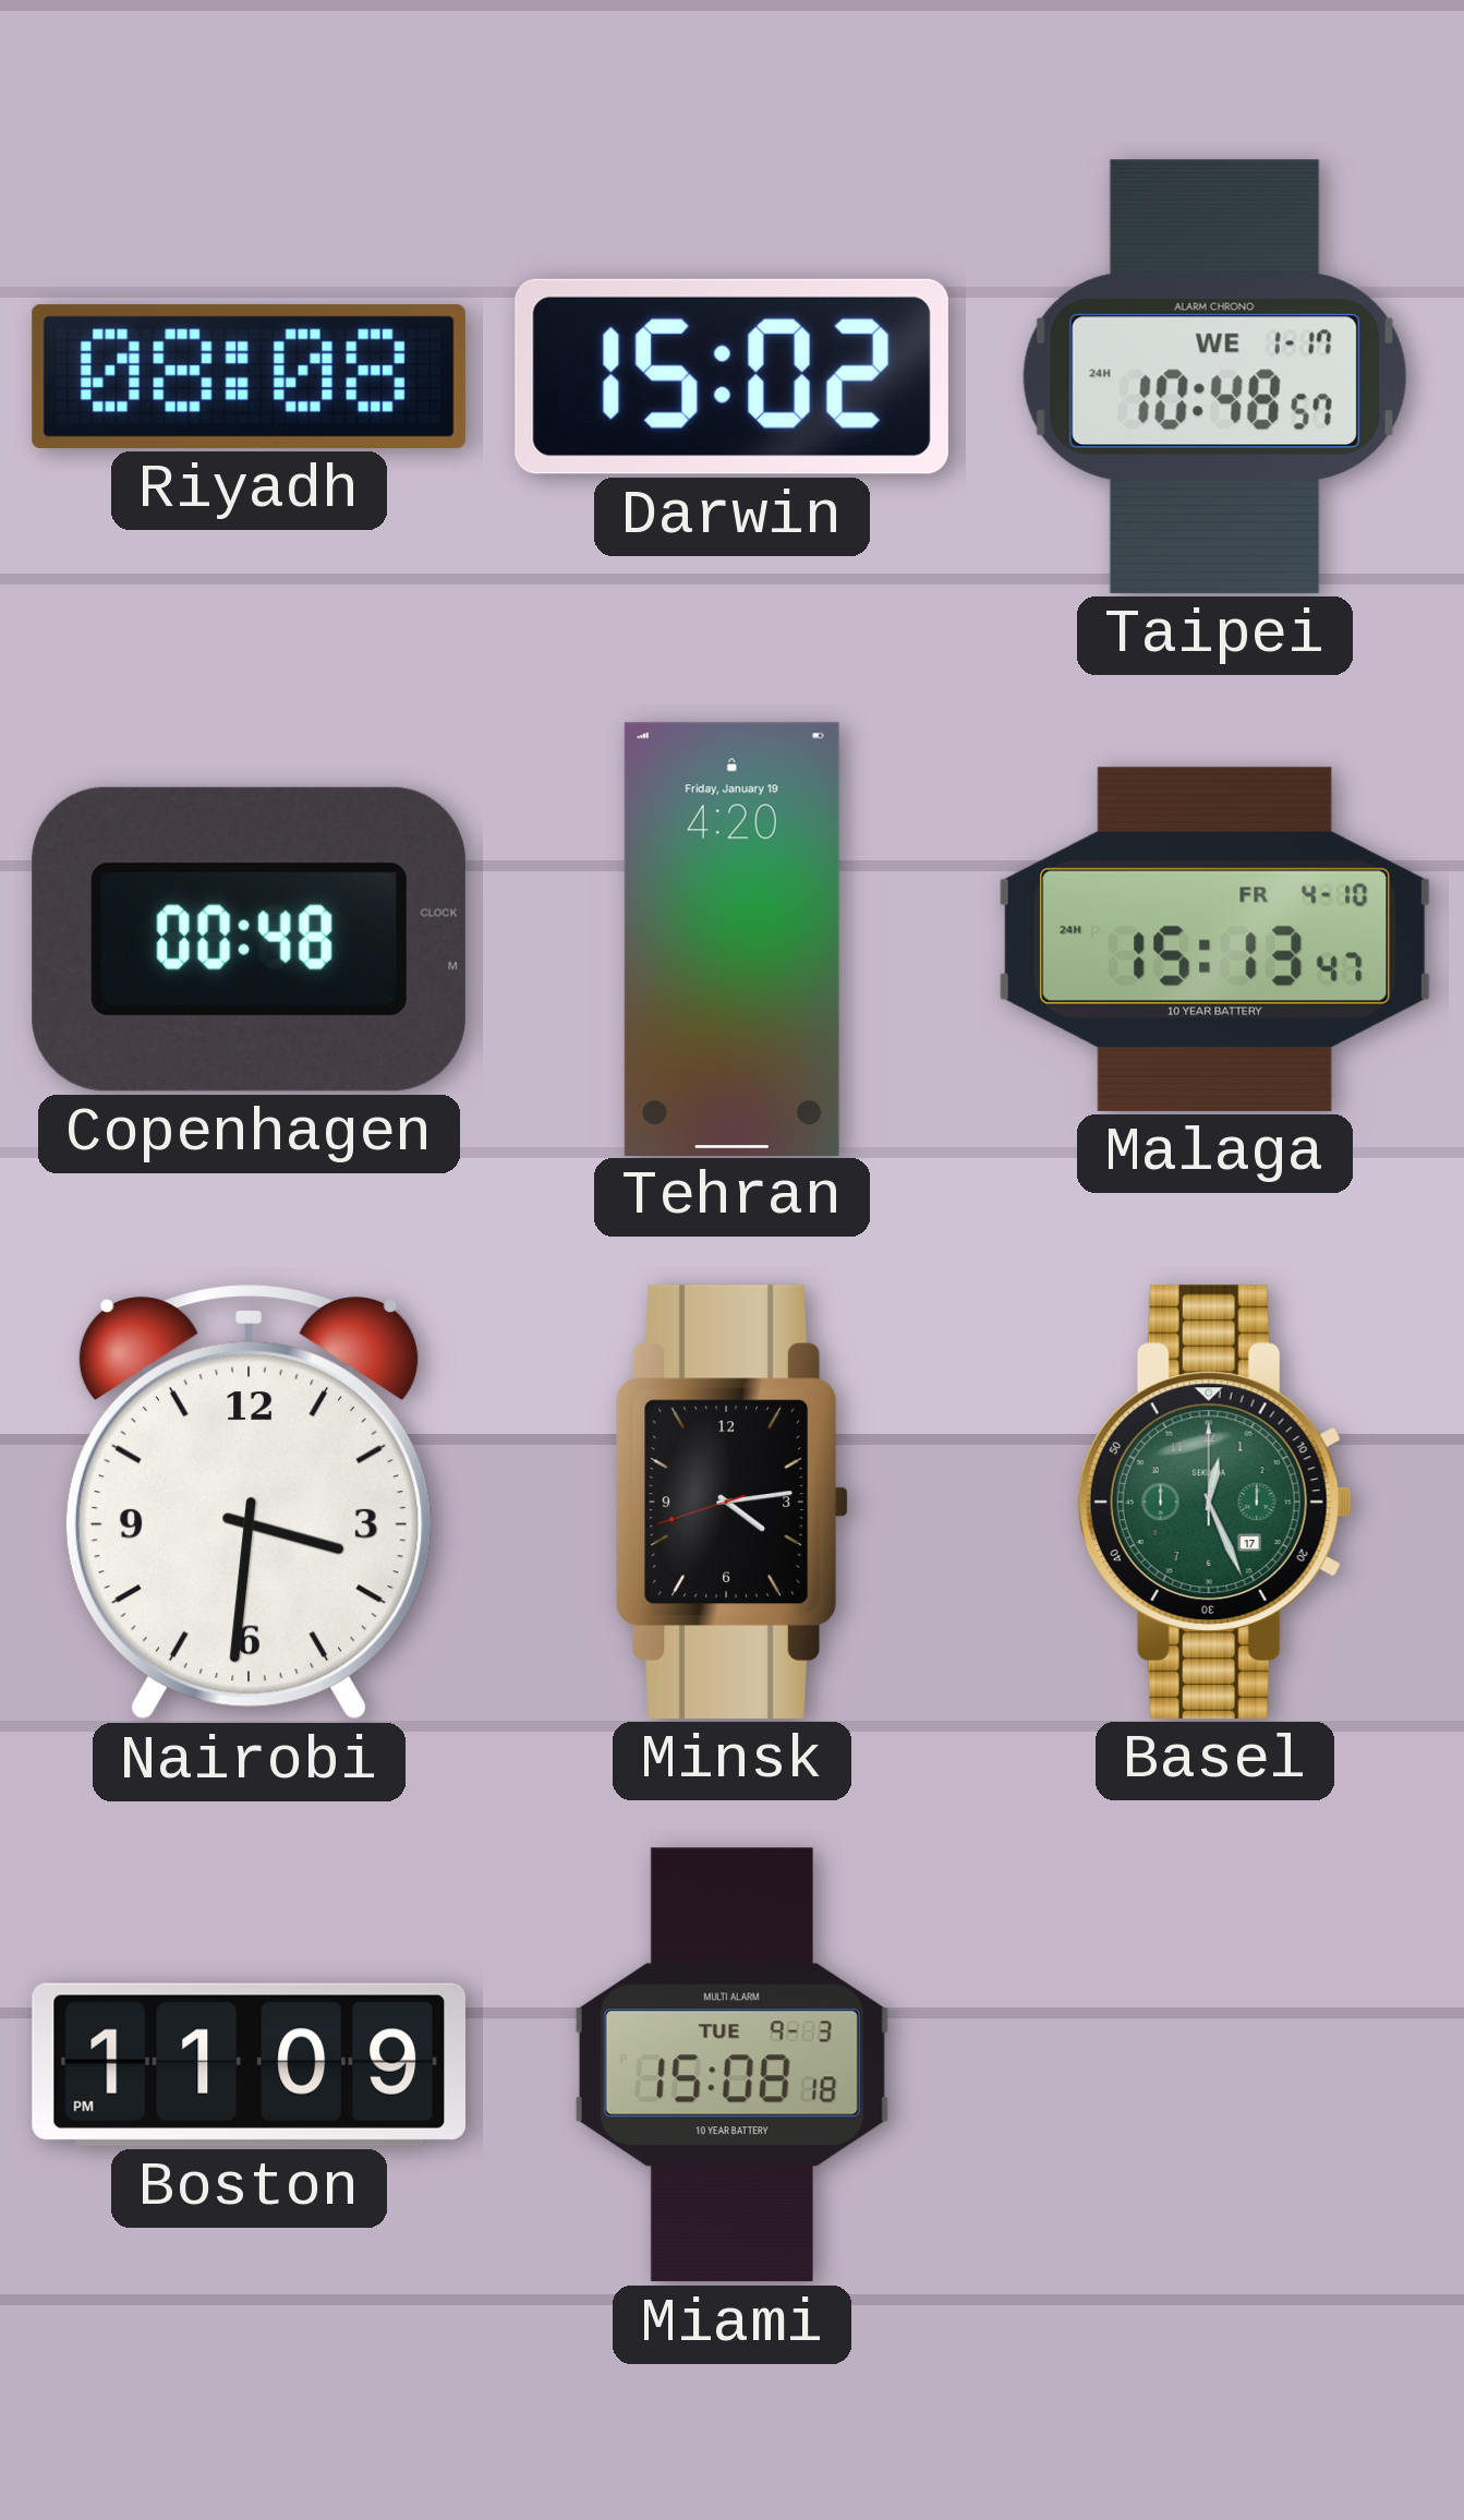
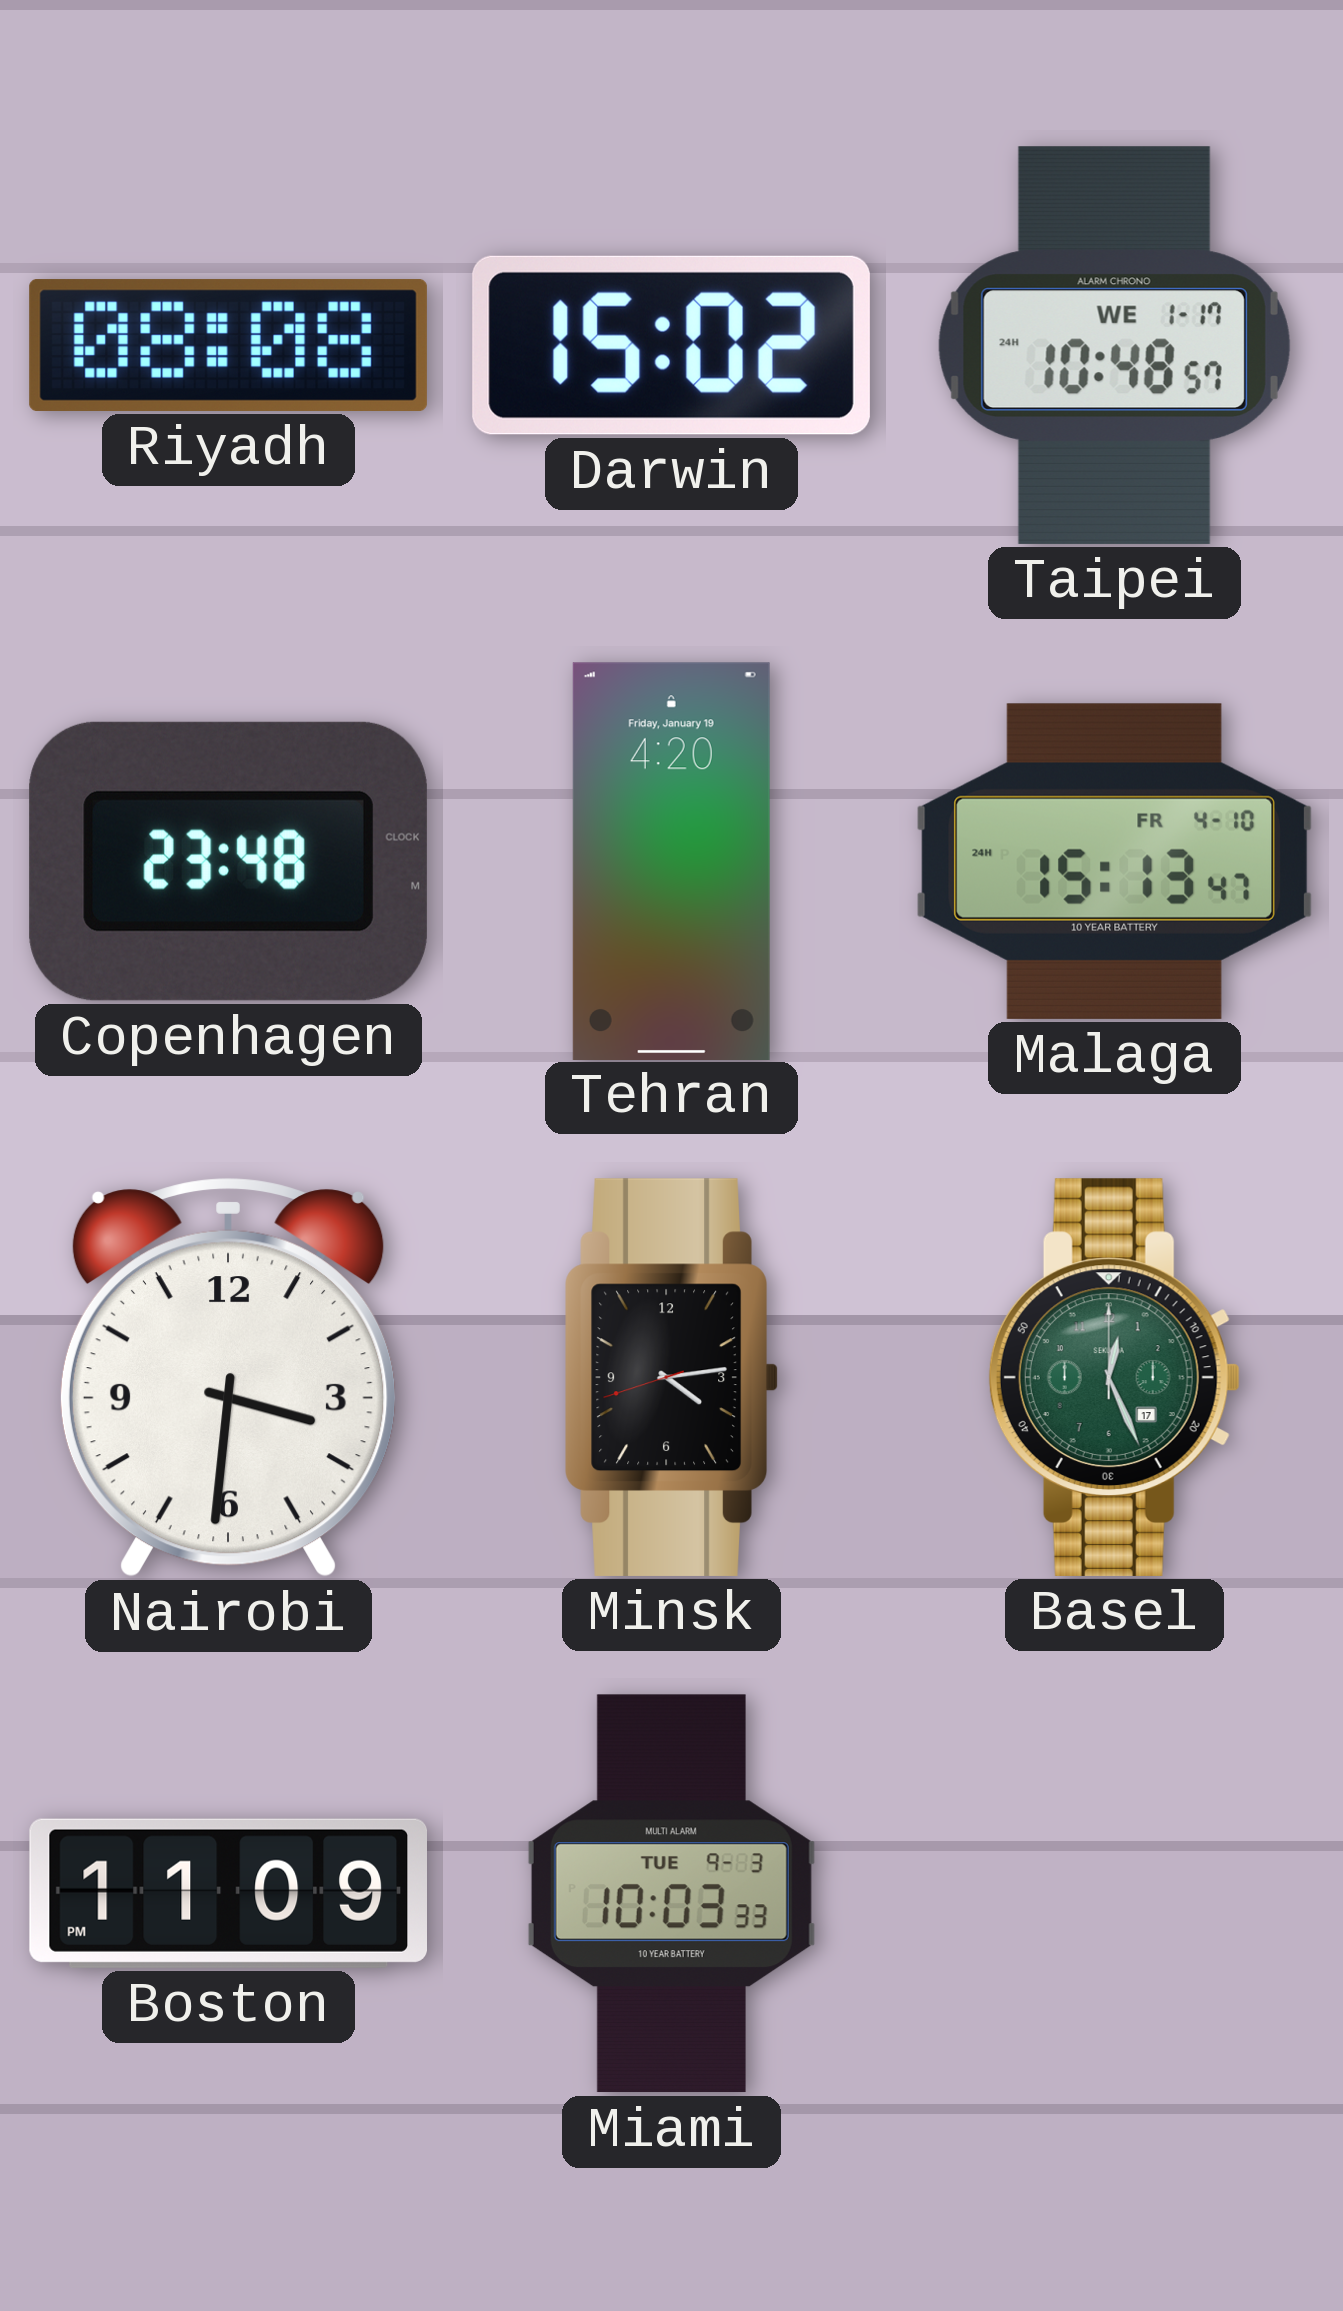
Copenhagen: 00:48 -> 23:48 (228, 861)
Miami: 15:08 -> 10:03 (671, 1894)
